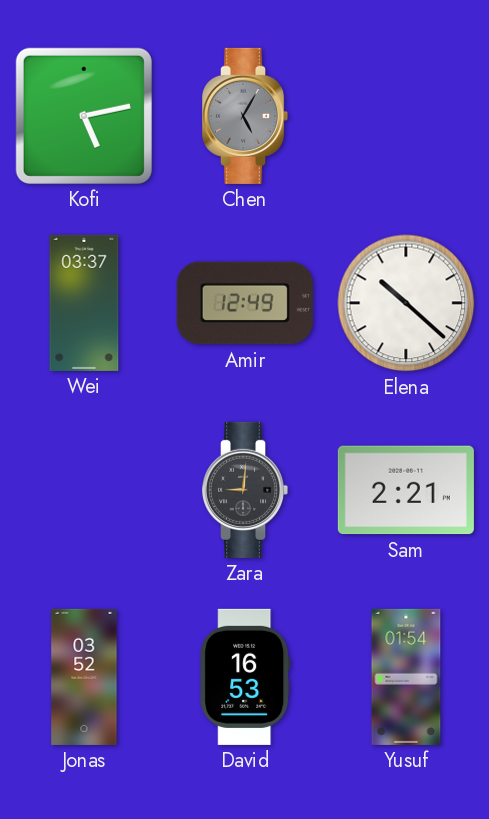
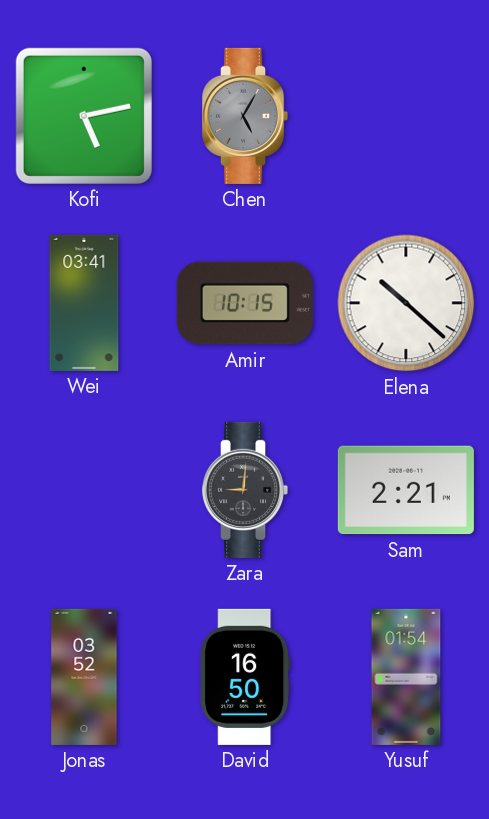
Wei: 03:37 -> 03:41 (84, 303)
Amir: 12:49 -> 10:15 (245, 303)
David: 16:53 -> 16:50 (245, 677)
